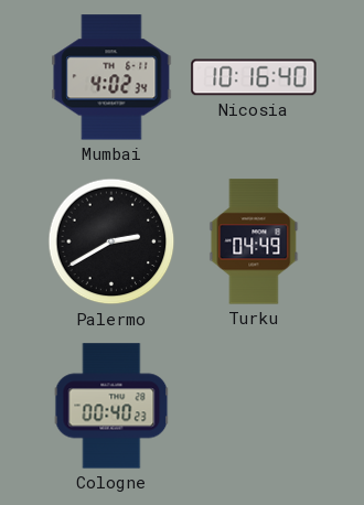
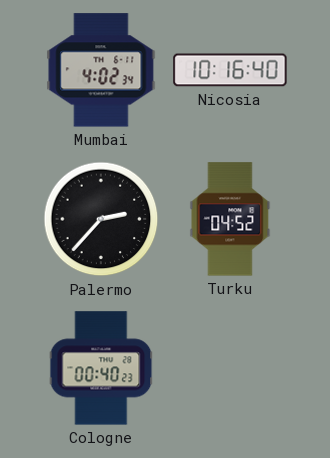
Palermo: 2:40 -> 2:37 (101, 219)
Turku: 04:49 -> 04:52 (230, 219)
